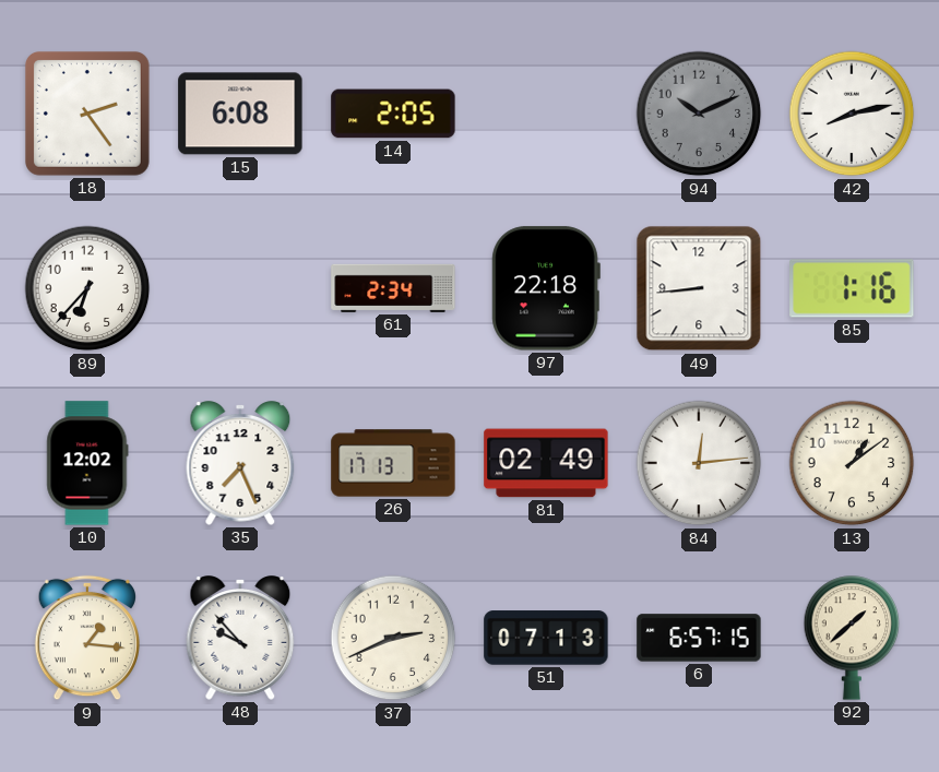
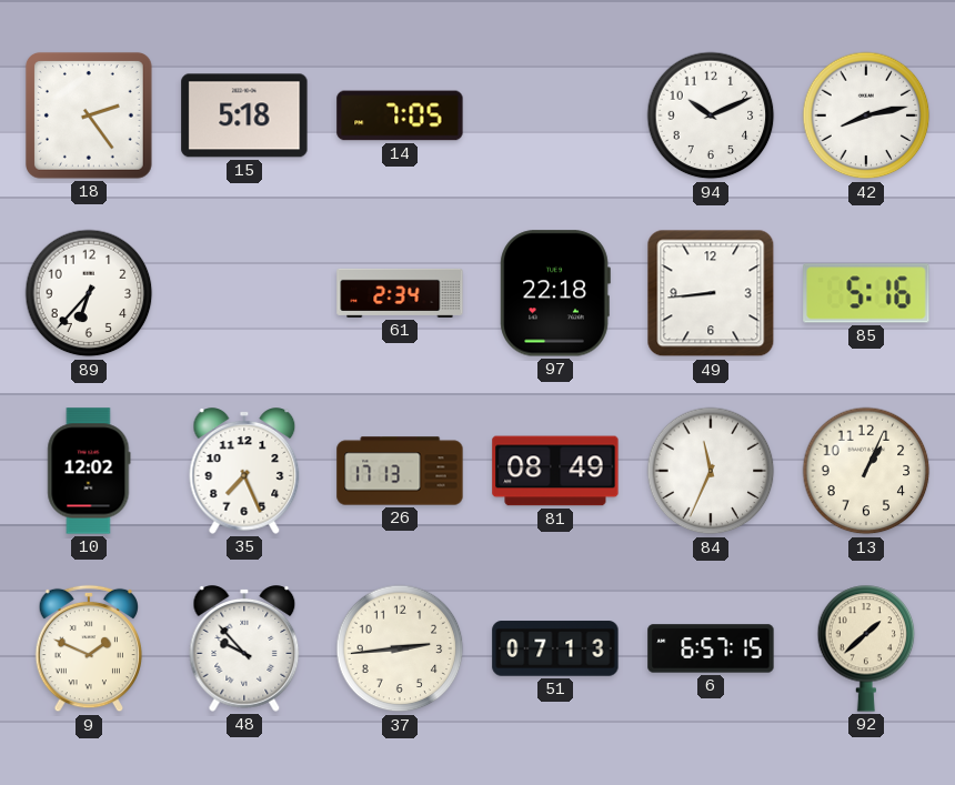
15: 6:08 -> 5:18 (244, 115)
14: 2:05 -> 7:05 (400, 115)
94 dial: grey -> white (711, 115)
85: 1:16 -> 5:16 (866, 293)
81: 02:49 -> 08:49 (555, 471)
84: 12:14 -> 11:34 (711, 471)
13: 1:09 -> 1:04 (866, 471)
9: 1:16 -> 1:49 (89, 648)
37: 2:41 -> 2:44 (400, 648)
